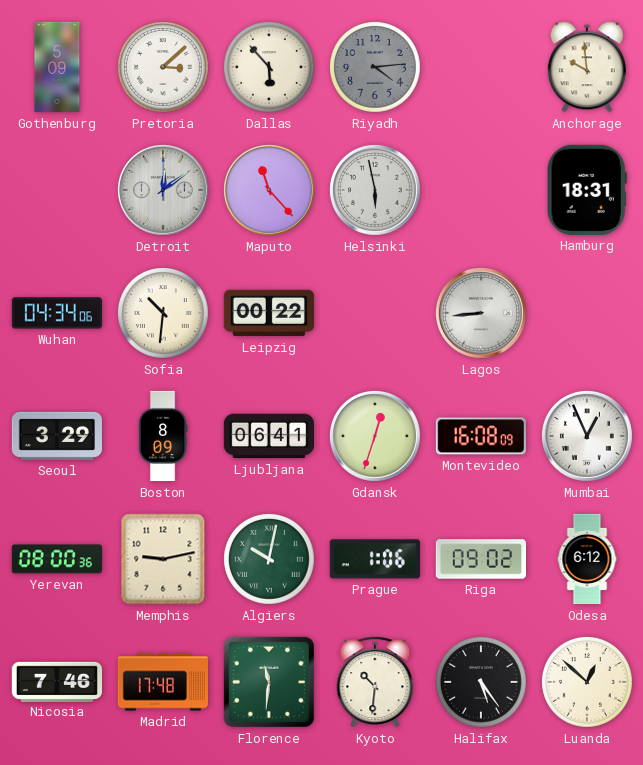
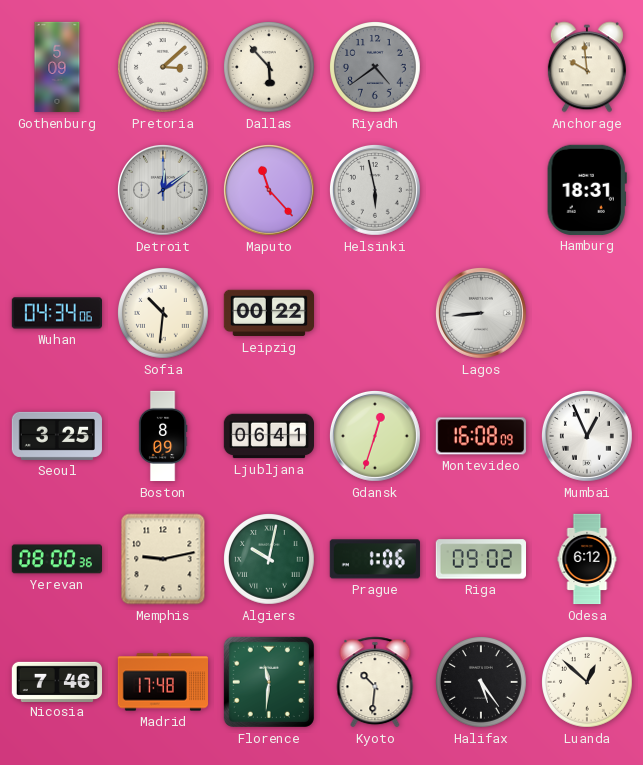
Riyadh: 4:14 -> 4:39 (376, 68)
Seoul: 3:29 -> 3:25 (56, 436)
